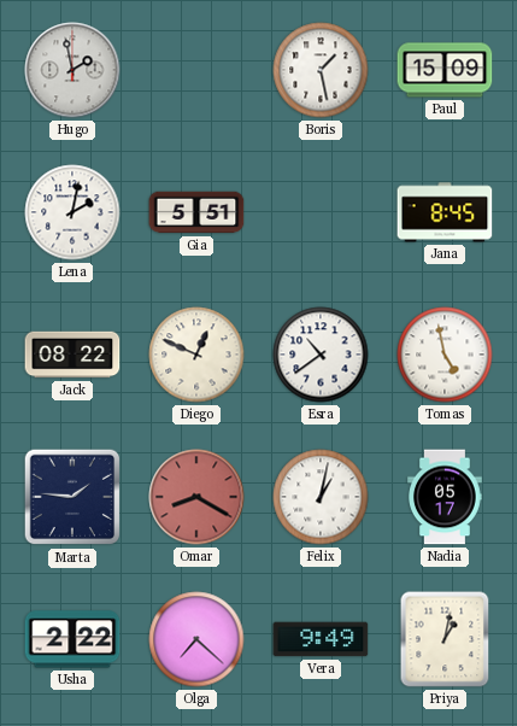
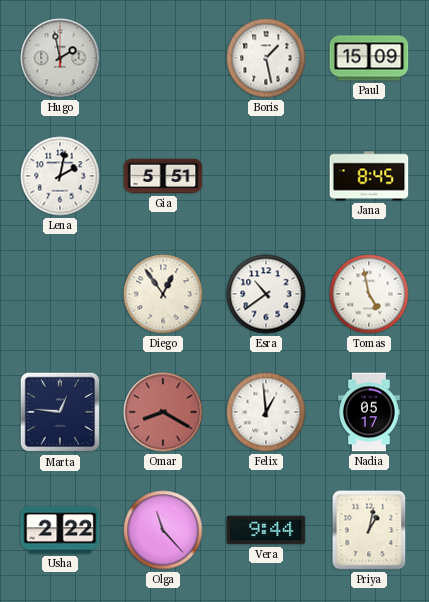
Jack: 08:22 -> none (72, 355)
Diego: 12:49 -> 12:54 (163, 294)
Marta: 1:46 -> 12:46 (60, 412)
Felix: 1:02 -> 12:59 (266, 412)
Olga: 7:22 -> 11:23 (163, 530)
Vera: 9:49 -> 9:44 (266, 530)
